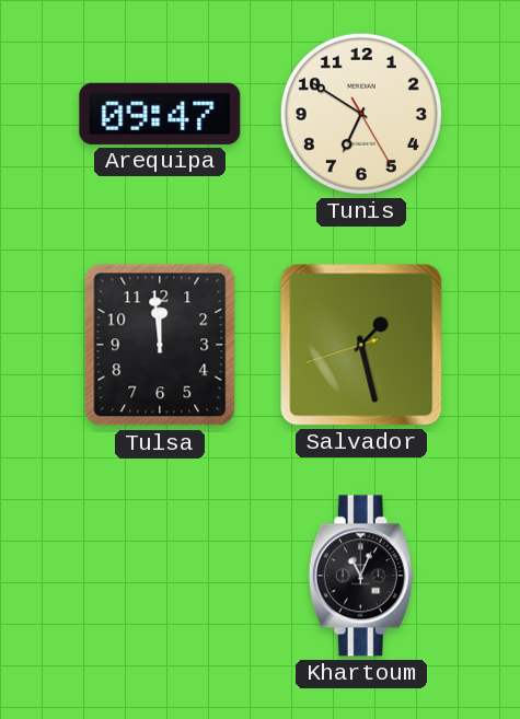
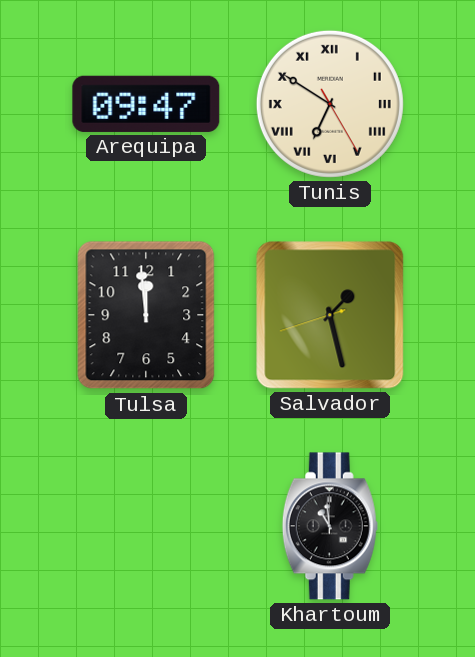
Tunis numerals: Arabic -> Roman (330, 104)
Khartoum: 11:04 -> 10:59 (330, 526)
